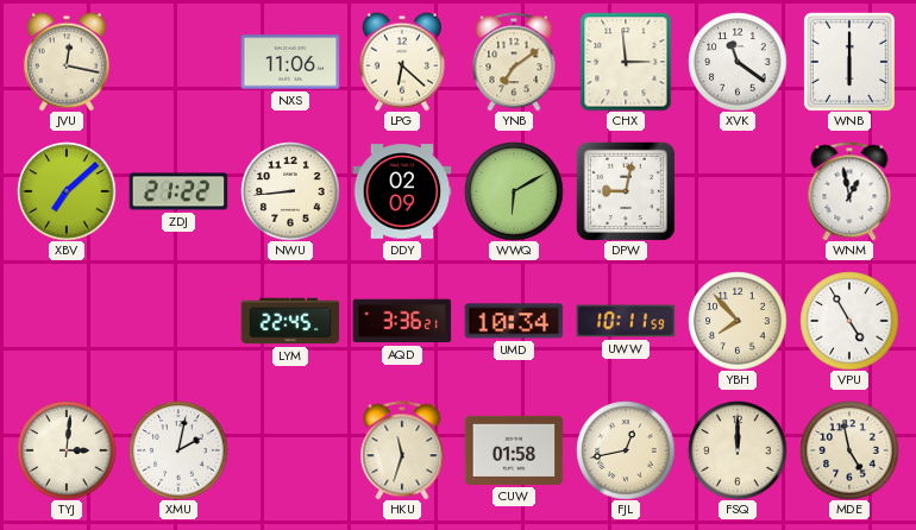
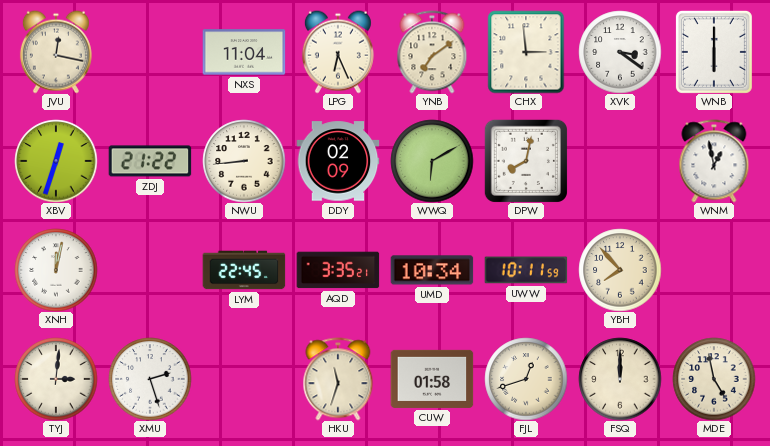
NXS: 11:06 -> 11:04 (244, 52)
LPG: 6:22 -> 6:26 (338, 52)
XVK: 11:21 -> 3:21 (620, 52)
XBV: 7:08 -> 12:33 (56, 161)
DPW: 9:02 -> 8:02 (526, 161)
XNH: none -> 12:02 (56, 270)
AQD: 3:36 -> 3:35 (338, 270)
VPU: 4:55 -> none (849, 321)
XMU: 2:02 -> 2:27 (150, 379)
FJL: 12:43 -> 12:42 (526, 379)
